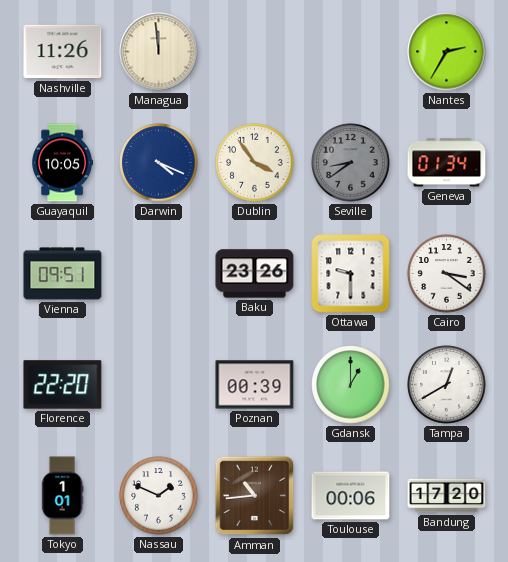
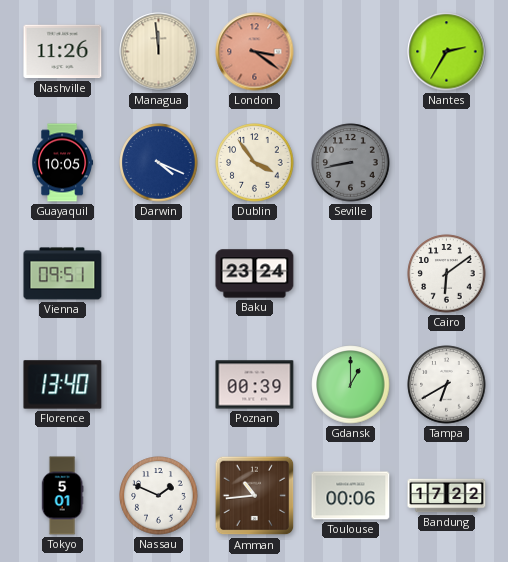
London: none -> 3:21 (255, 52)
Seville: 8:39 -> 8:43 (351, 163)
Geneva: 01:34 -> none (447, 163)
Baku: 23:26 -> 23:24 (255, 274)
Ottawa: 9:30 -> none (351, 274)
Cairo: 3:21 -> 6:09 (447, 274)
Florence: 22:20 -> 13:40 (63, 385)
Tampa: 12:40 -> 6:40 (447, 385)
Tokyo: 1:01 -> 5:01 (62, 496)
Bandung: 17:20 -> 17:22 (447, 496)
